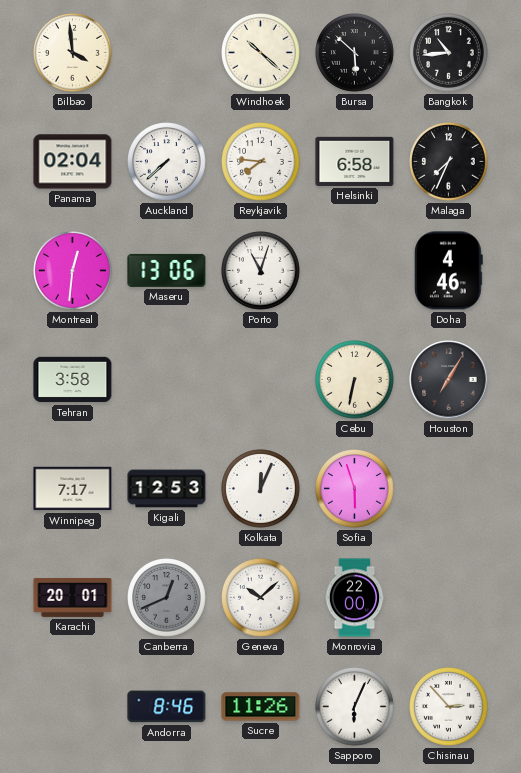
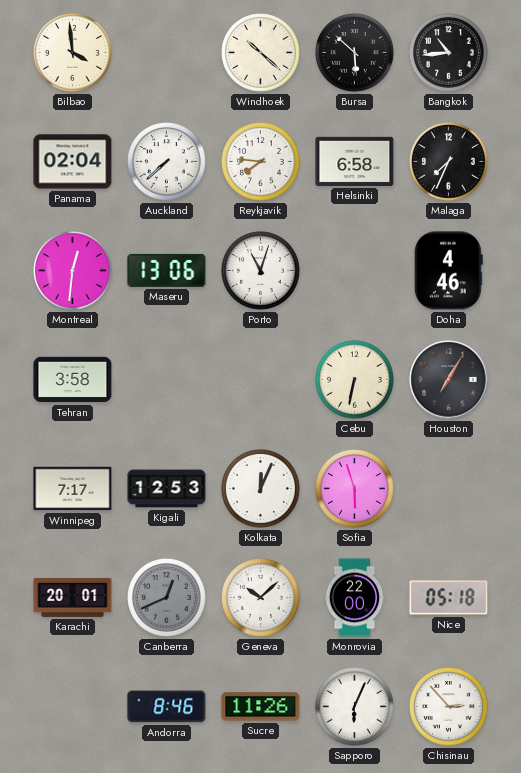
Nice: none -> 05:18 (449, 598)
